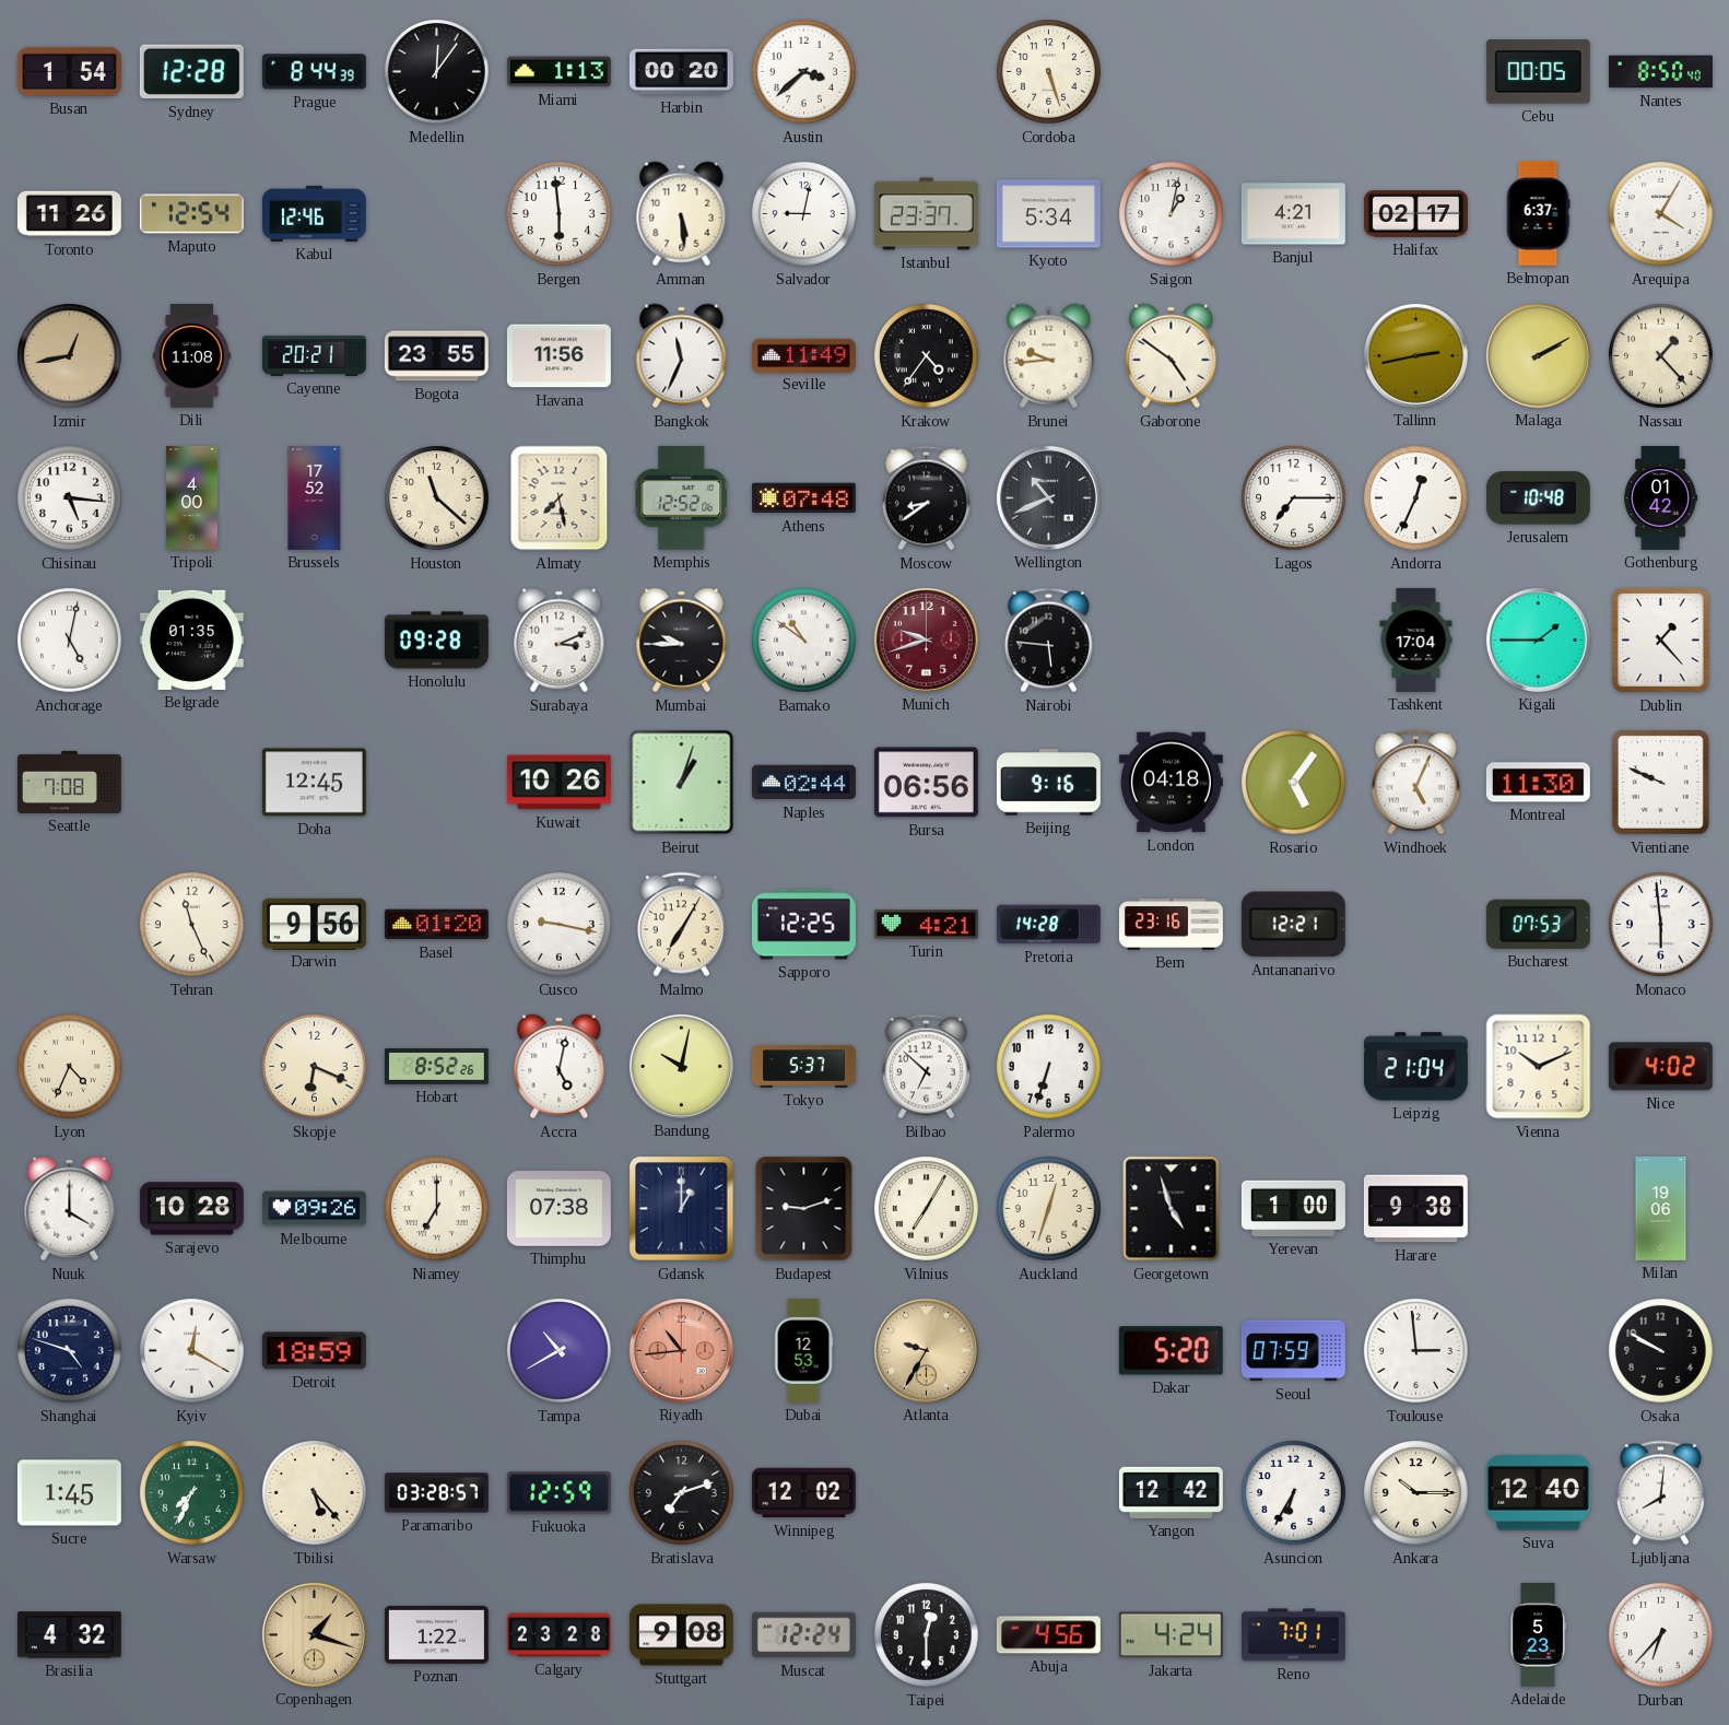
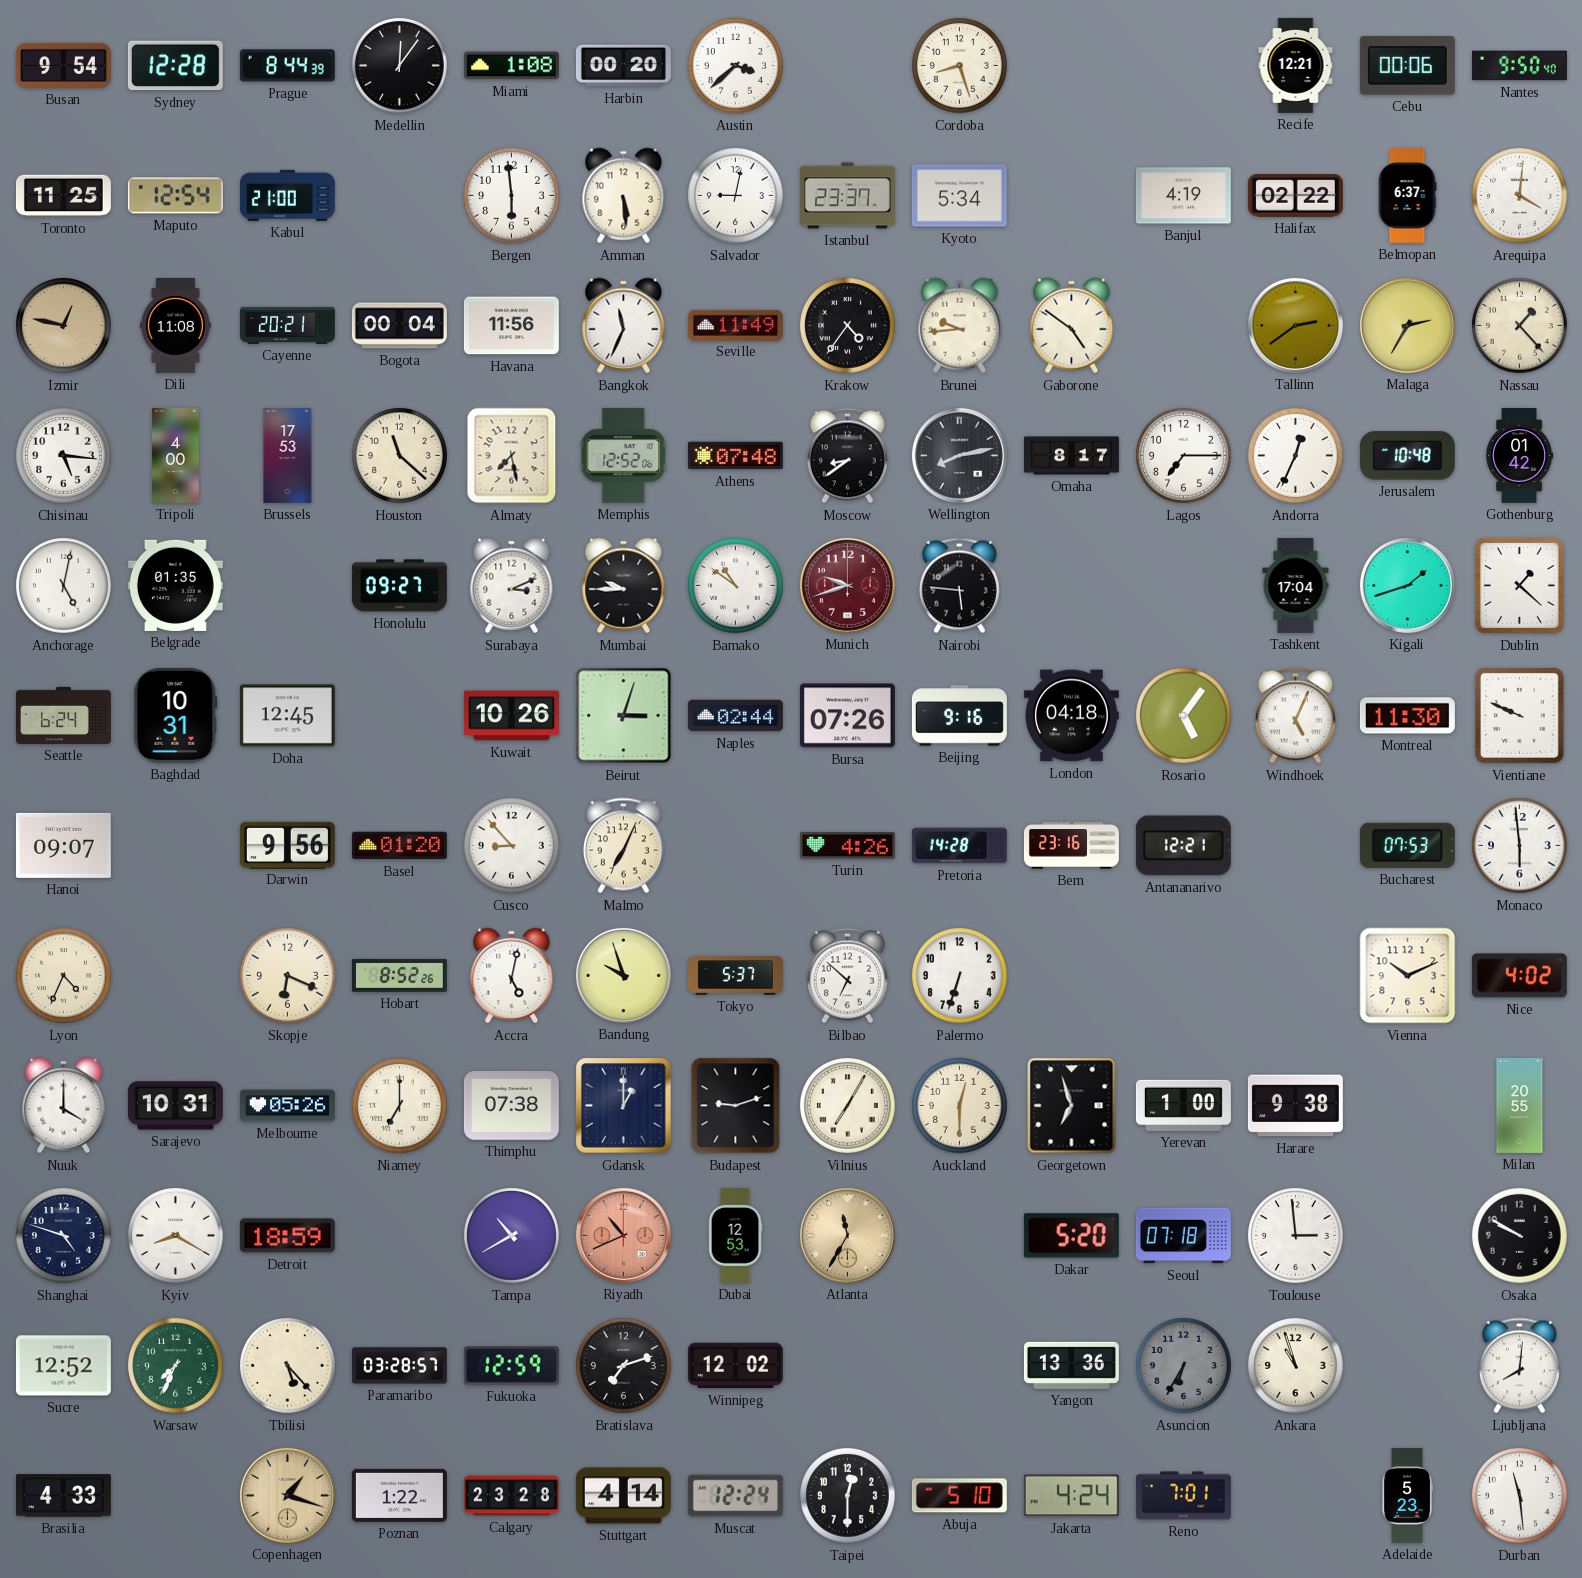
Busan: 1:54 -> 9:54 (63, 65)
Miami: 1:13 -> 1:08 (511, 66)
Cordoba: 5:27 -> 8:27 (960, 66)
Recife: none -> 12:21 (1296, 65)
Cebu: 00:05 -> 00:06 (1407, 66)
Nantes: 8:50 -> 9:50 (1519, 66)
Toronto: 11:26 -> 11:25 (63, 196)
Kabul: 12:46 -> 21:00 (287, 195)
Saigon: 1:02 -> none (1172, 214)
Banjul: 4:21 -> 4:19 (1183, 196)
Halifax: 02:17 -> 02:22 (1295, 196)
Arequipa: 4:05 -> 4:01 (1520, 196)
Izmir: 12:43 -> 12:47 (64, 326)
Bogota: 23:55 -> 00:04 (399, 326)
Tallinn: 2:43 -> 2:39 (1295, 325)
Malaga: 2:10 -> 2:35 (1407, 325)
Brussels: 17:52 -> 17:53 (288, 455)
Wellington: 10:41 -> 8:13 (959, 455)
Omaha: none -> 8:17 (1071, 456)
Honolulu: 09:28 -> 09:27 (399, 586)
Kigali: 1:45 -> 1:42 (1407, 585)
Dublin: 1:23 -> 1:22 (1519, 585)
Seattle: 7:08 -> 6:24 (63, 715)
Baghdad: none -> 10:31 (176, 715)
Beirut: 1:03 -> 3:03 (624, 716)
Bursa: 06:56 -> 07:26 (847, 716)
Hanoi: none -> 09:07 (63, 845)
Tehran: 11:26 -> none (192, 925)
Cusco: 9:17 -> 8:53 (512, 846)
Malmo: 7:05 -> 7:04 (623, 846)
Sapporo: 12:25 -> none (803, 925)
Turin: 4:21 -> 4:26 (847, 846)
Bandung: 10:02 -> 9:57 (623, 975)
Leipzig: 21:04 -> none (1415, 1067)
Sarajevo: 10:28 -> 10:31 (175, 1106)
Melbourne: 09:26 -> 05:26 (287, 1106)
Auckland: 12:33 -> 12:30 (960, 1106)
Georgetown: 4:57 -> 6:57 (1072, 1106)
Milan: 19:06 -> 20:55 (1520, 1105)
Kyiv: 12:20 -> 8:20 (176, 1236)
Riyadh: 10:44 -> 10:41 (623, 1235)
Atlanta: 9:35 -> 11:35 (847, 1235)
Seoul: 07:59 -> 07:18 (1183, 1236)
Sucre: 1:45 -> 12:52 (63, 1366)
Yangon: 12:42 -> 13:36 (1071, 1365)
Asuncion dial: white -> grey (1184, 1366)
Ankara: 10:15 -> 10:57 (1296, 1366)
Suva: 12:40 -> none (1538, 1493)
Brasilia: 4:32 -> 4:33 (63, 1496)
Stuttgart: 9:08 -> 4:14 (623, 1496)
Abuja: 4:56 -> 5:10 (959, 1496)
Durban: 6:37 -> 11:29 (1520, 1496)
